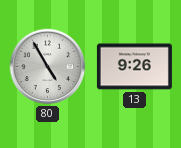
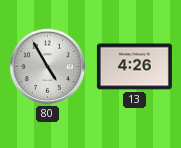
13: 9:26 -> 4:26 (134, 67)
